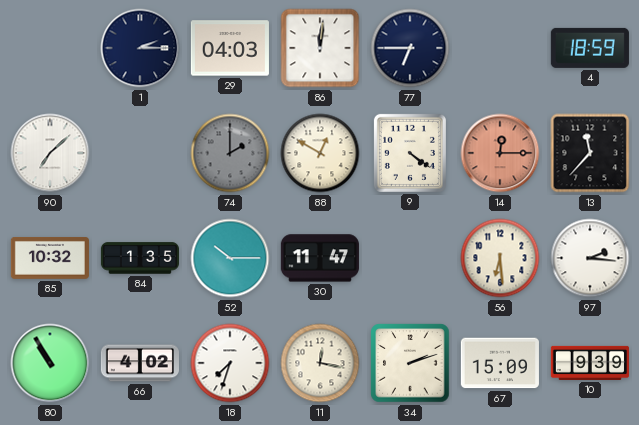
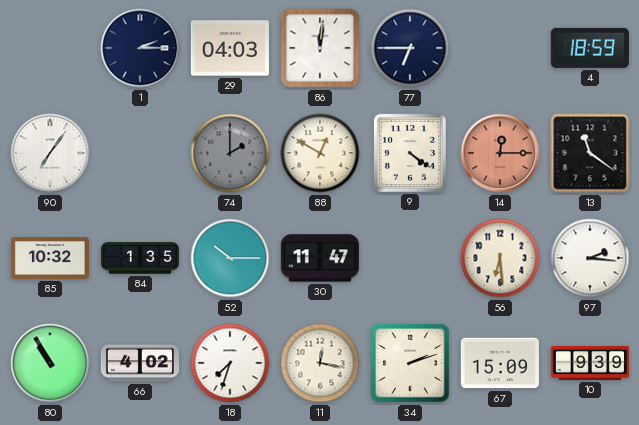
90: 7:08 -> 7:06 (50, 153)
13: 11:37 -> 11:21 (590, 153)
